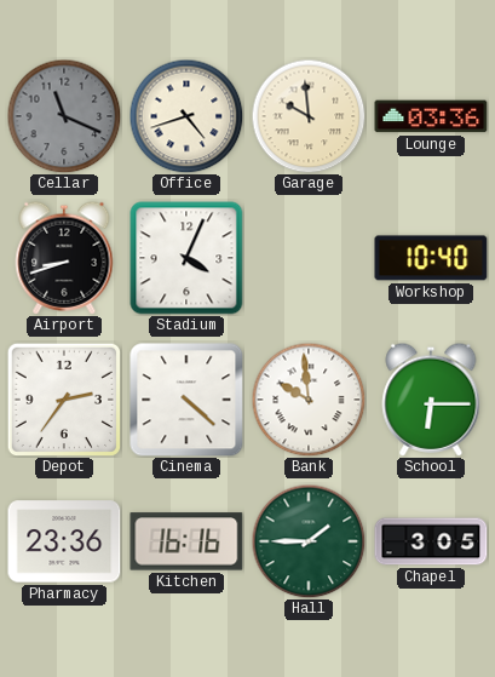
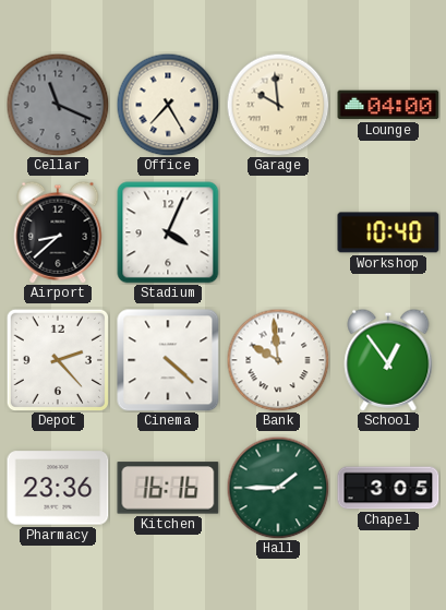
Office: 4:42 -> 7:25 (168, 105)
Lounge: 03:36 -> 04:00 (388, 105)
Airport: 8:42 -> 8:38 (58, 232)
Depot: 2:36 -> 2:23 (57, 359)
School: 6:15 -> 12:54 (388, 360)
